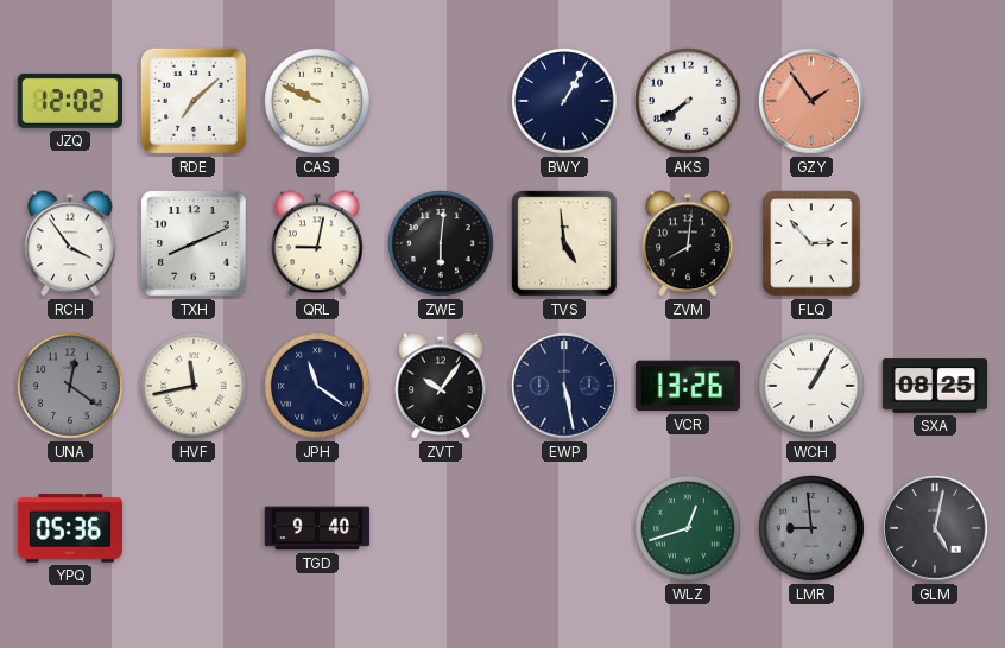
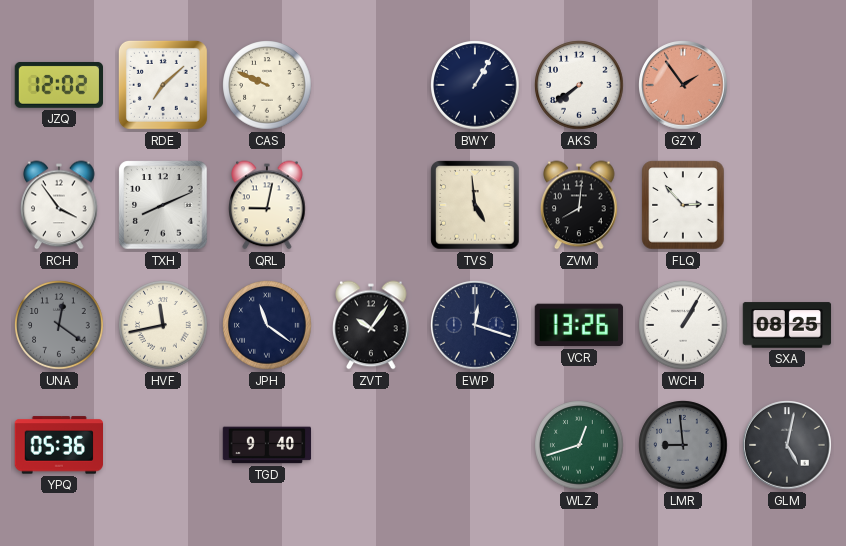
ZWE: 6:01 -> none (441, 243)
EWP: 5:28 -> 12:18 (475, 325)
